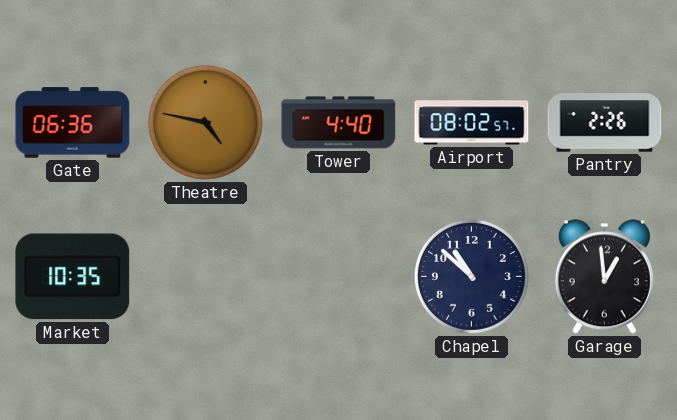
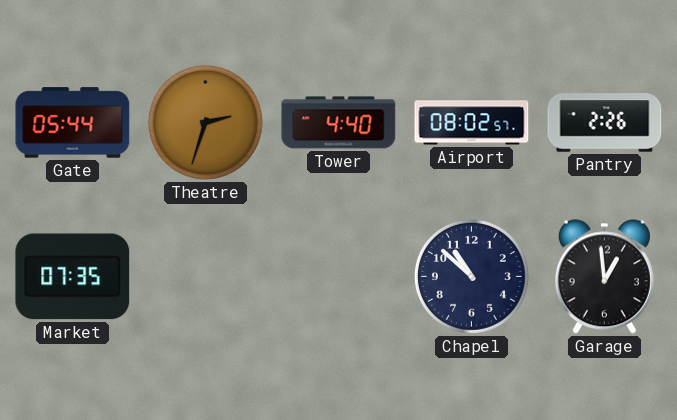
Gate: 06:36 -> 05:44 (73, 123)
Theatre: 4:47 -> 2:33 (205, 122)
Market: 10:35 -> 07:35 (73, 277)
